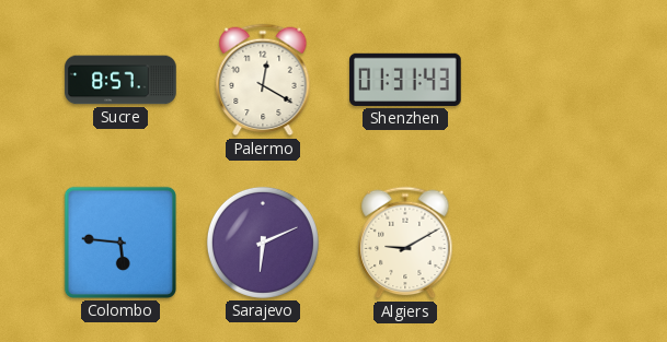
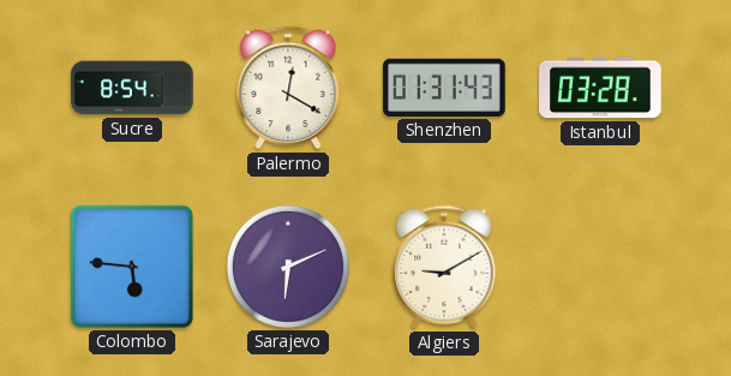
Sucre: 8:57 -> 8:54 (132, 88)
Istanbul: none -> 03:28 (600, 88)
